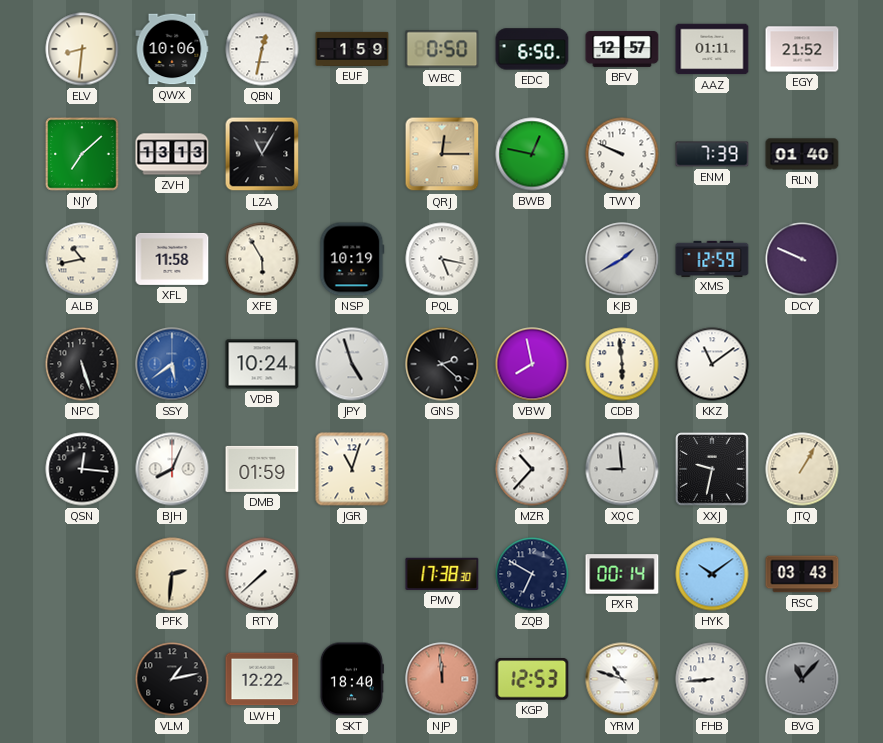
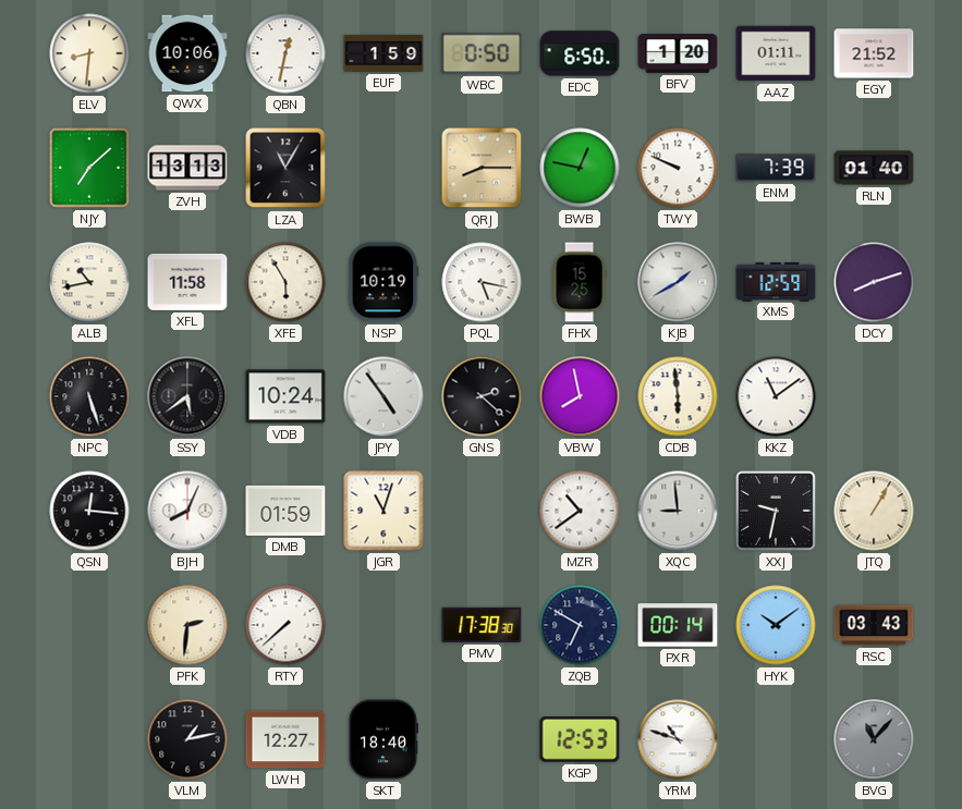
BFV: 12:57 -> 1:20 (678, 54)
QRJ: 12:15 -> 8:15 (482, 168)
FHX: none -> 15:25 (580, 282)
DCY: 9:49 -> 8:12 (874, 282)
SSY dial: blue -> black (187, 396)
JPY: 4:57 -> 4:54 (383, 396)
MZR: 10:37 -> 10:39 (580, 511)
LWH: 12:22 -> 12:27 (285, 739)
NJP: 11:59 -> none (442, 679)
FHB: 8:44 -> none (712, 679)
